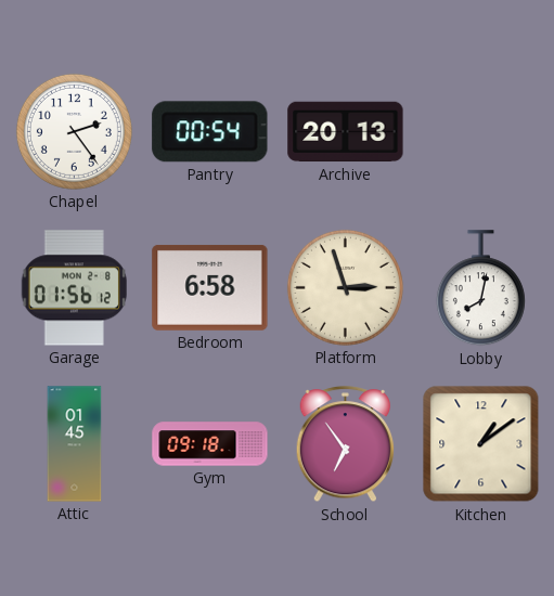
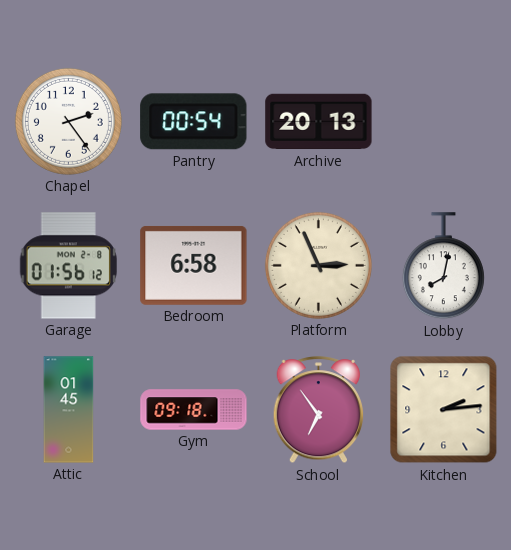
Platform: 2:57 -> 2:56 (318, 265)
Kitchen: 1:09 -> 2:14 (444, 410)
